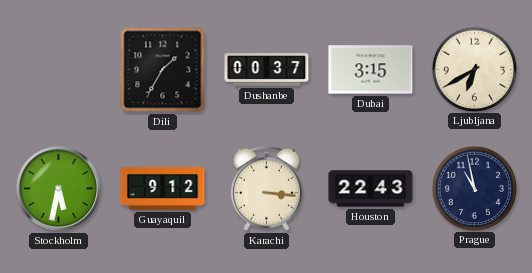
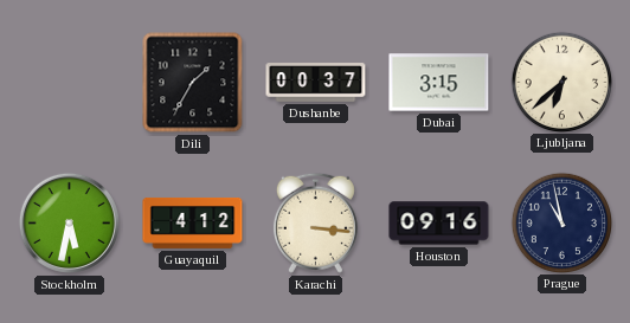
Ljubljana: 6:40 -> 6:38 (561, 82)
Guayaquil: 9:12 -> 4:12 (193, 224)
Houston: 22:43 -> 09:16 (439, 224)
